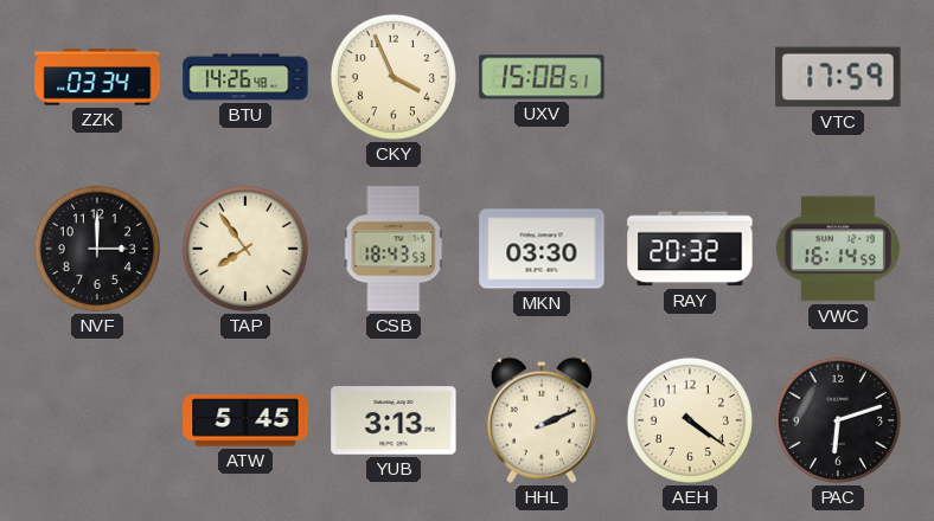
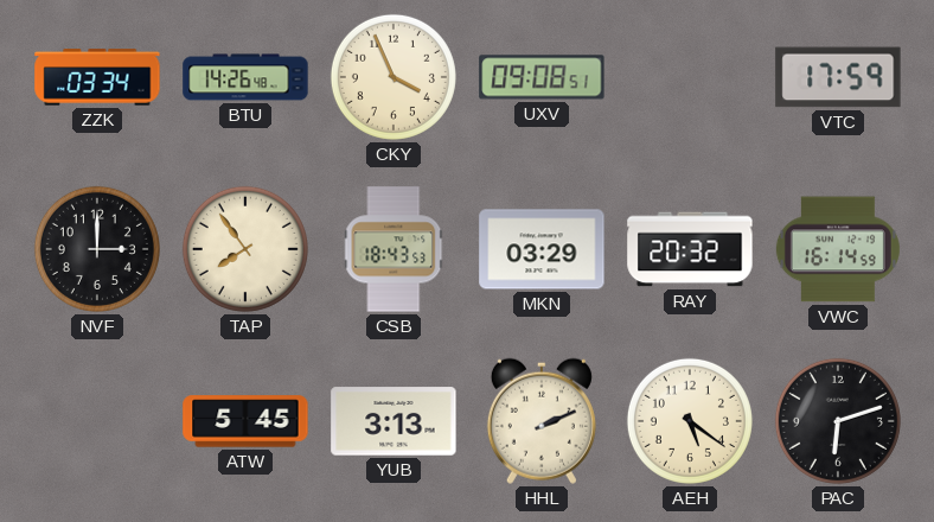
UXV: 15:08 -> 09:08 (542, 77)
MKN: 03:30 -> 03:29 (542, 249)
AEH: 4:21 -> 5:21 (690, 421)
